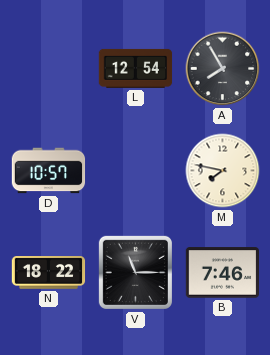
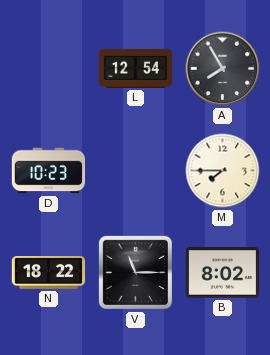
D: 10:57 -> 10:23 (49, 171)
M: 7:47 -> 7:45 (223, 171)
B: 7:46 -> 8:02 (223, 273)
